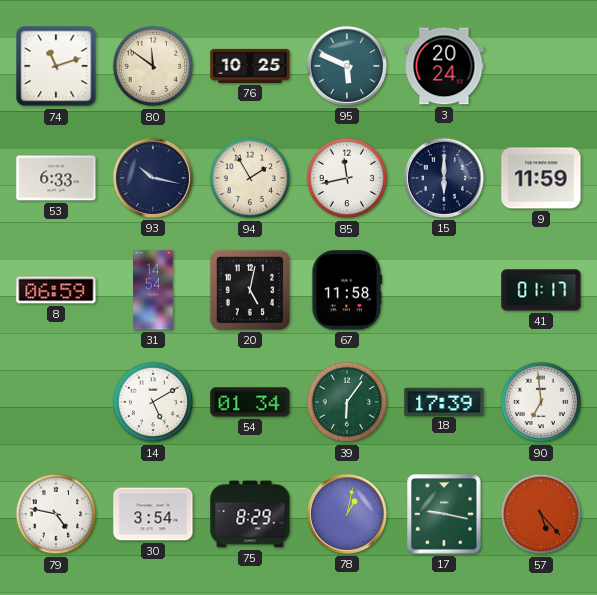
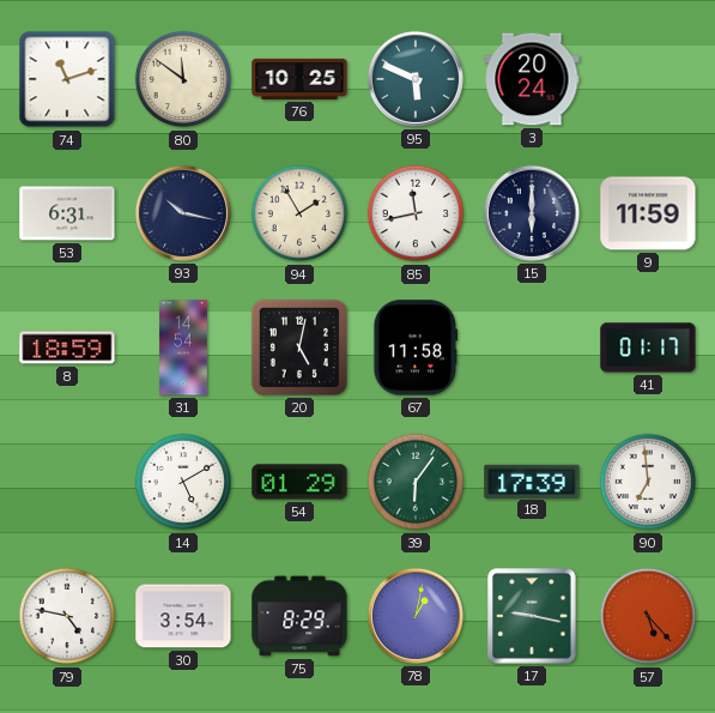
53: 6:33 -> 6:31 (67, 213)
8: 06:59 -> 18:59 (67, 348)
54: 01:34 -> 01:29 (299, 482)
